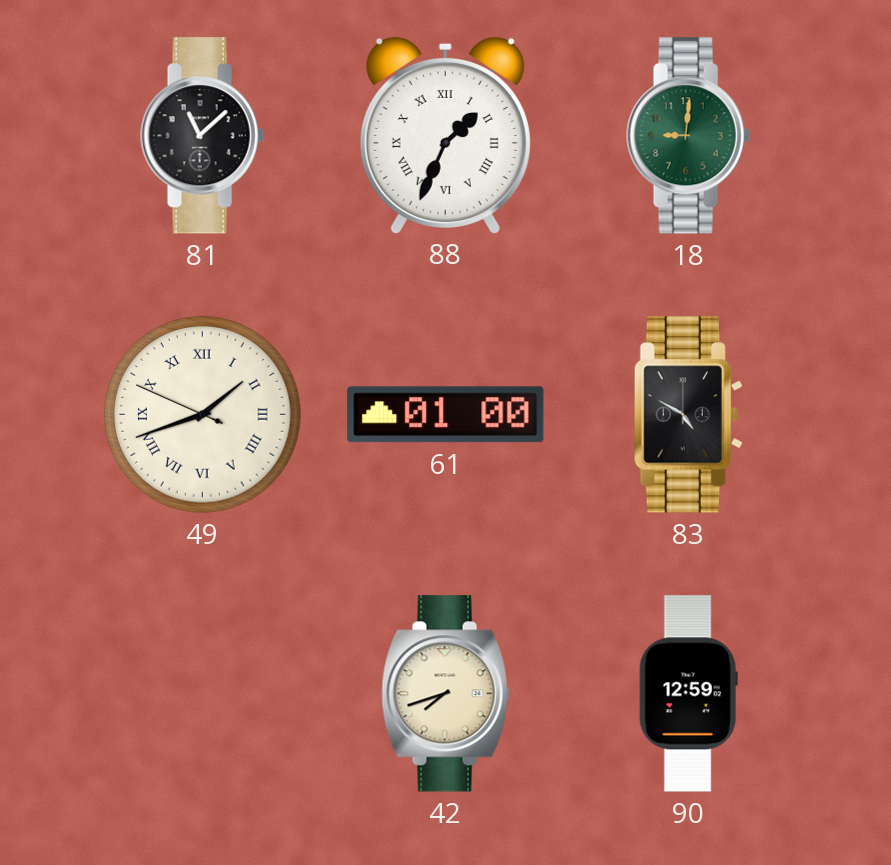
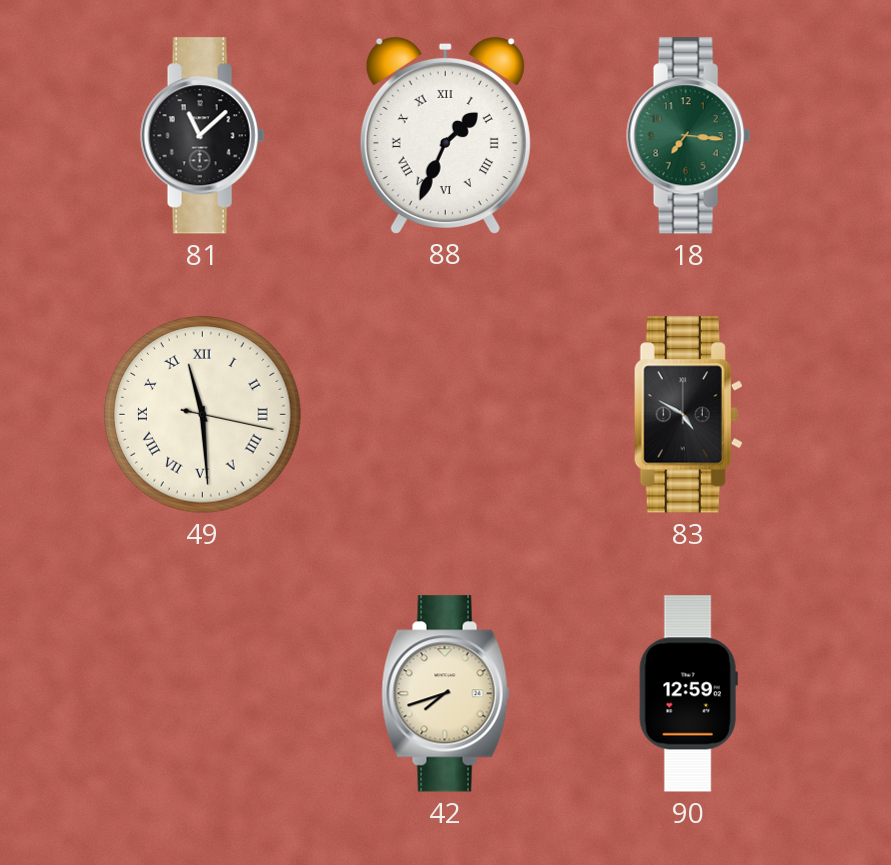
18: 9:01 -> 7:16 (689, 136)
49: 1:41 -> 11:29 (203, 415)
61: 01:00 -> none (446, 415)
